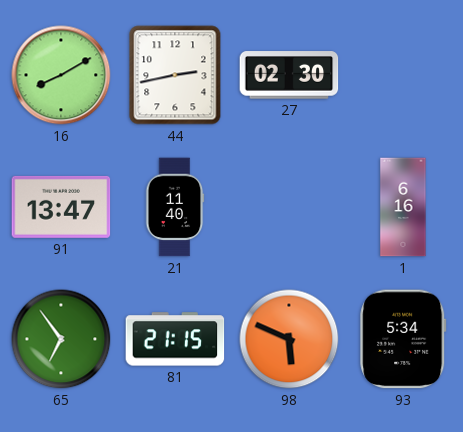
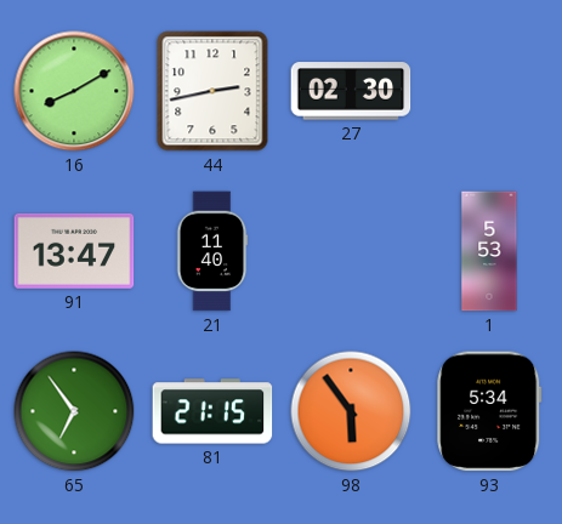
1: 6:16 -> 5:53 (489, 251)
98: 5:49 -> 5:54 (351, 411)
